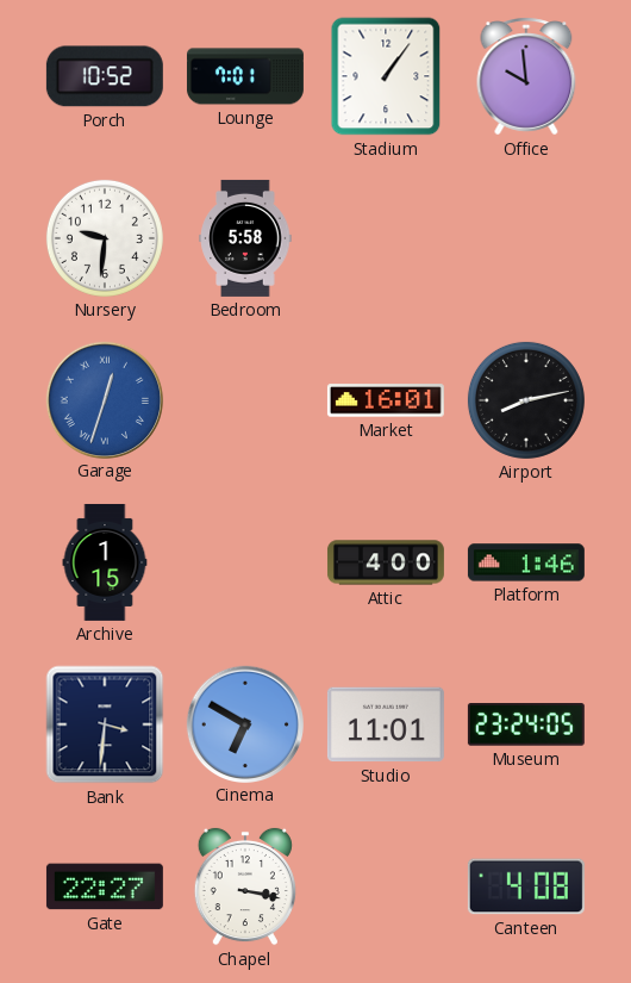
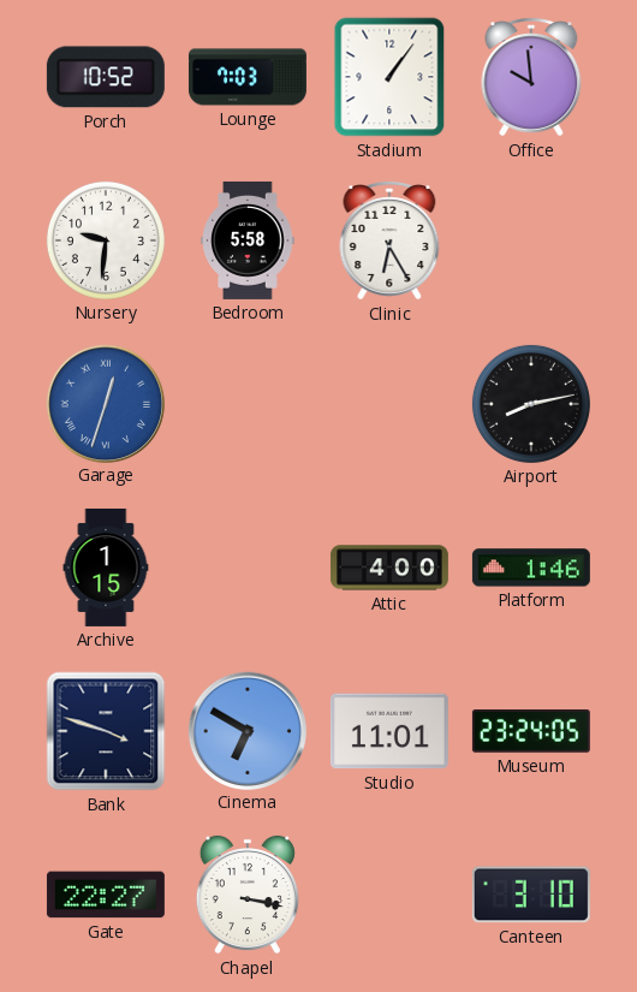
Lounge: 7:01 -> 7:03 (248, 77)
Clinic: none -> 6:25 (389, 240)
Market: 16:01 -> none (386, 400)
Bank: 3:31 -> 3:48 (106, 731)
Canteen: 4:08 -> 3:10 (531, 895)
